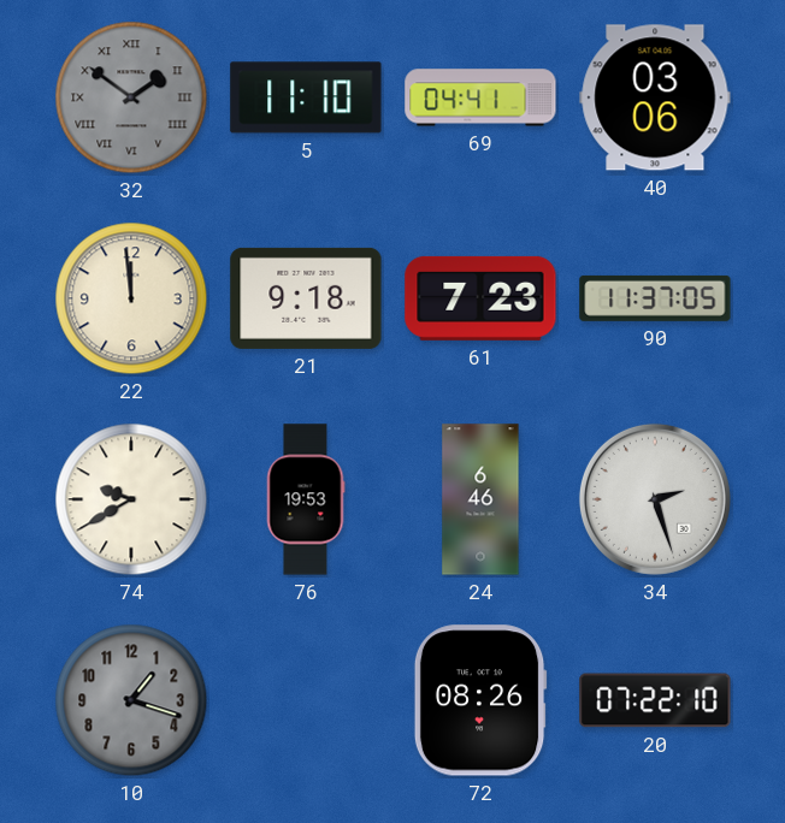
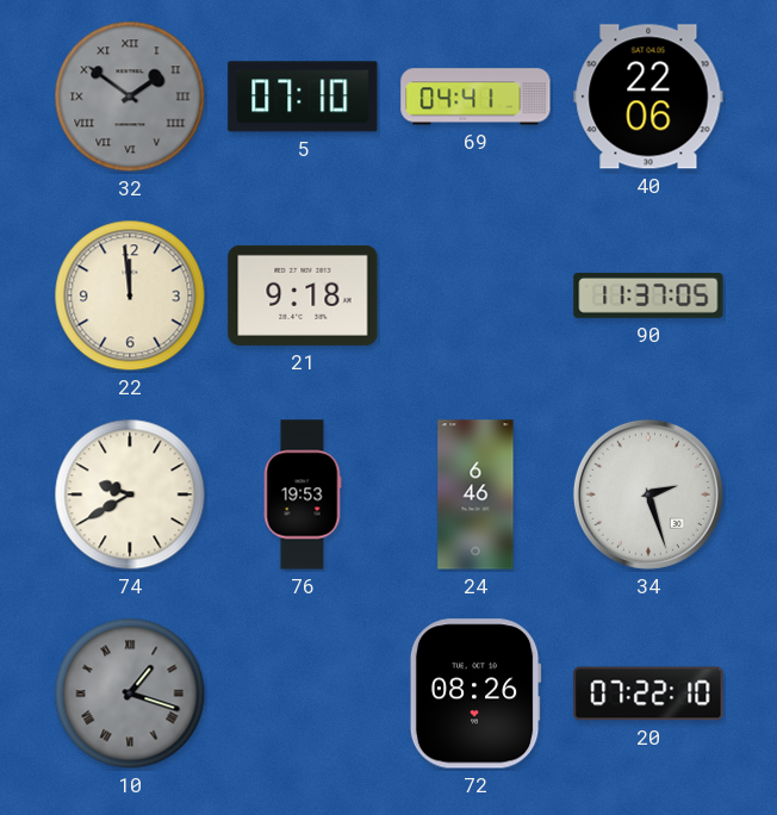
5: 11:10 -> 07:10 (303, 97)
40: 03:06 -> 22:06 (648, 97)
61: 7:23 -> none (480, 298)
10 numerals: Arabic -> Roman (130, 693)
